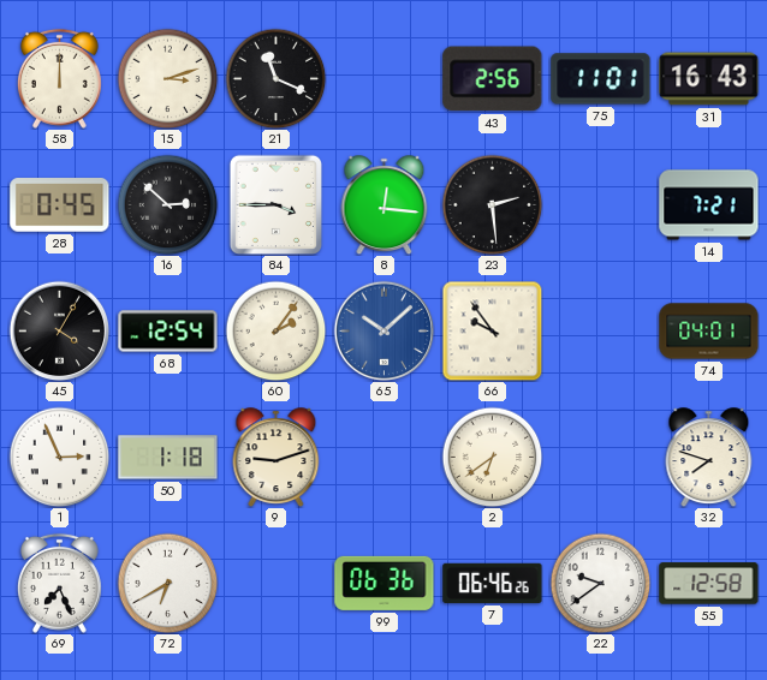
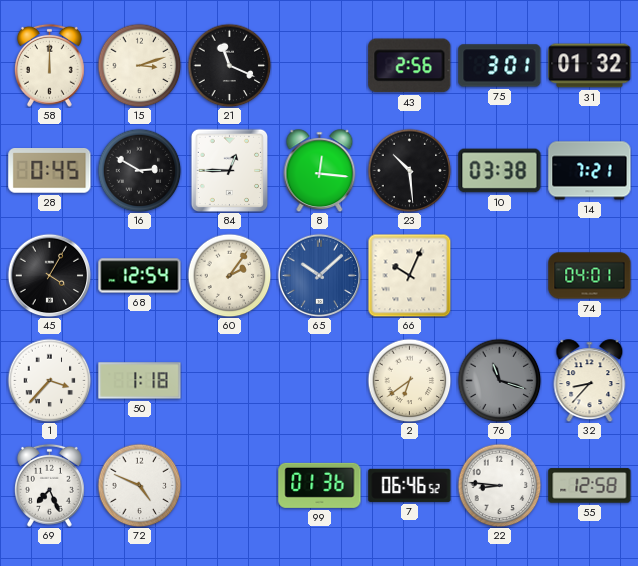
75: 11:01 -> 3:01 (500, 66)
31: 16:43 -> 01:32 (590, 66)
16: 2:52 -> 2:50 (139, 170)
84: 3:45 -> 12:45 (229, 170)
23: 2:29 -> 10:29 (409, 170)
10: none -> 03:38 (500, 171)
66: 9:54 -> 10:04 (409, 275)
1: 2:56 -> 3:37 (49, 380)
9: 9:12 -> none (277, 458)
76: none -> 11:18 (499, 380)
32: 7:48 -> 8:37 (590, 381)
72: 6:40 -> 4:49 (139, 485)
99: 06:36 -> 01:36 (320, 485)
7: 06:46:26 -> 06:46:52 (410, 485)
22: 9:39 -> 8:46 (499, 485)
